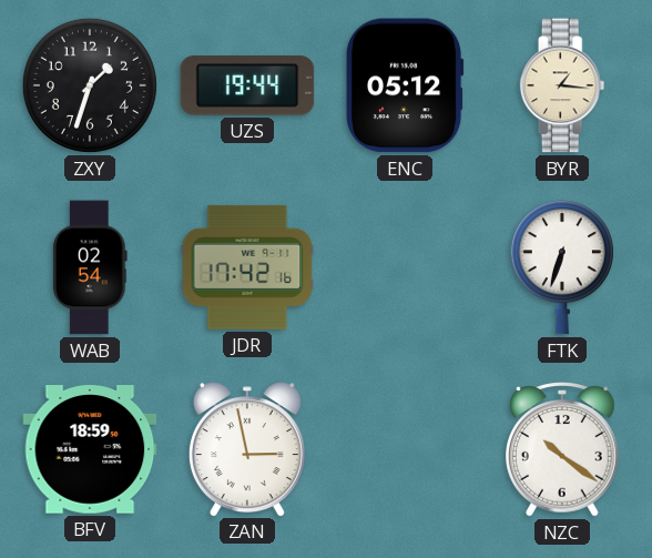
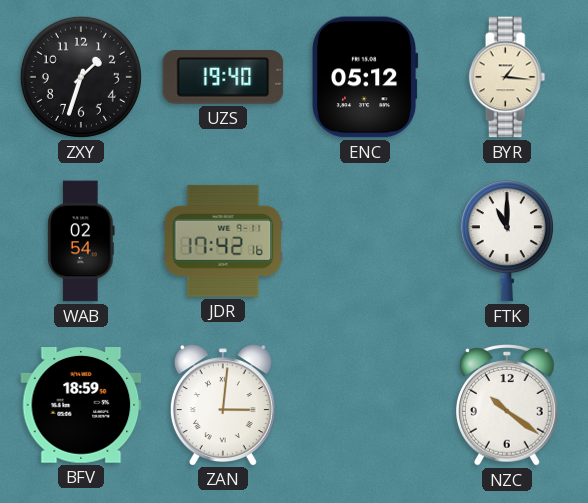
UZS: 19:44 -> 19:40 (223, 77)
FTK: 6:33 -> 11:00 (507, 241)
ZAN: 2:58 -> 3:01 (223, 405)
